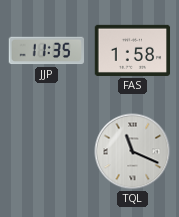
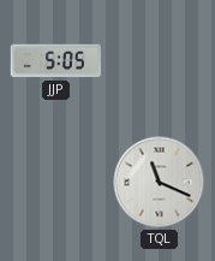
JJP: 11:35 -> 5:05 (56, 61)
FAS: 1:58 -> none (133, 50)
